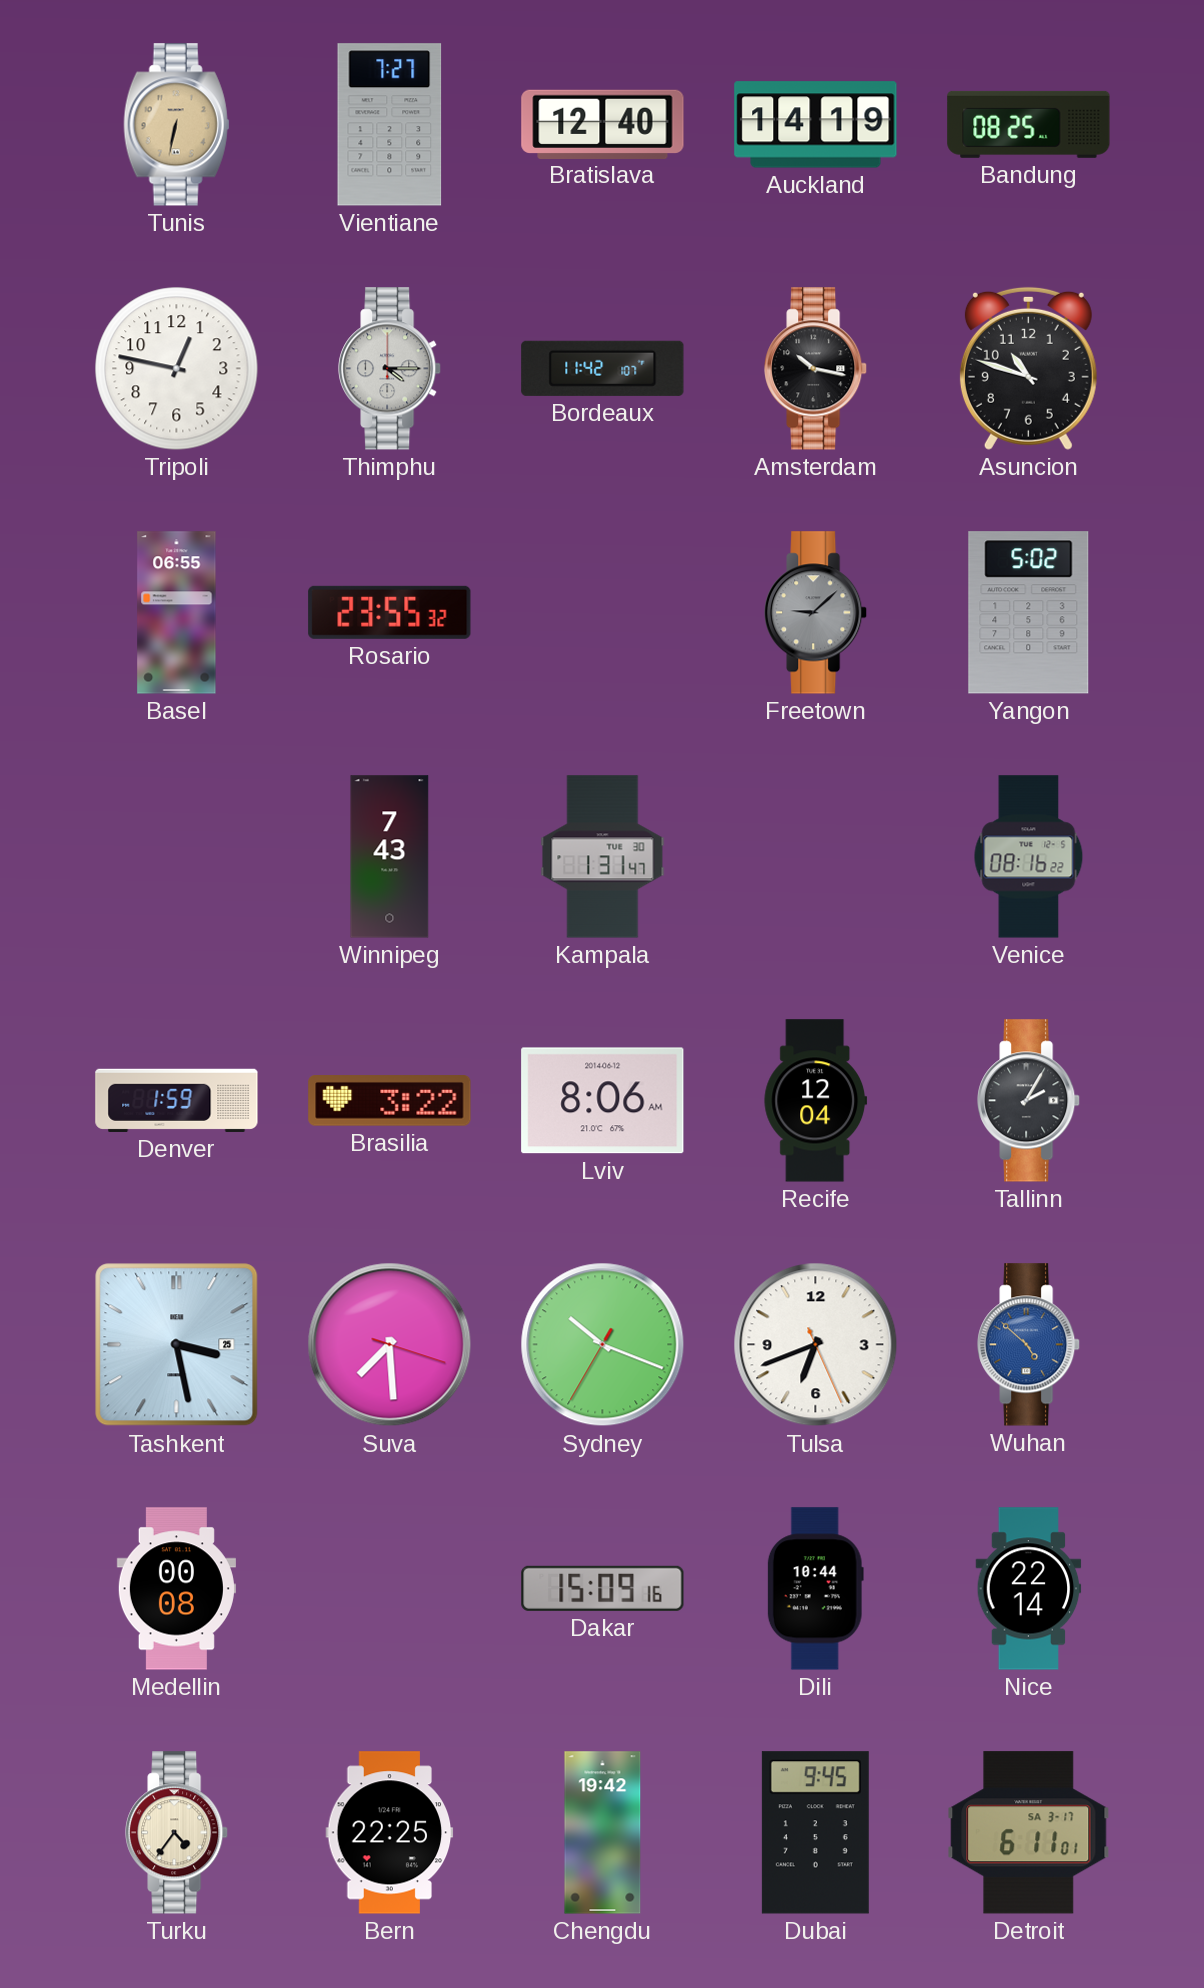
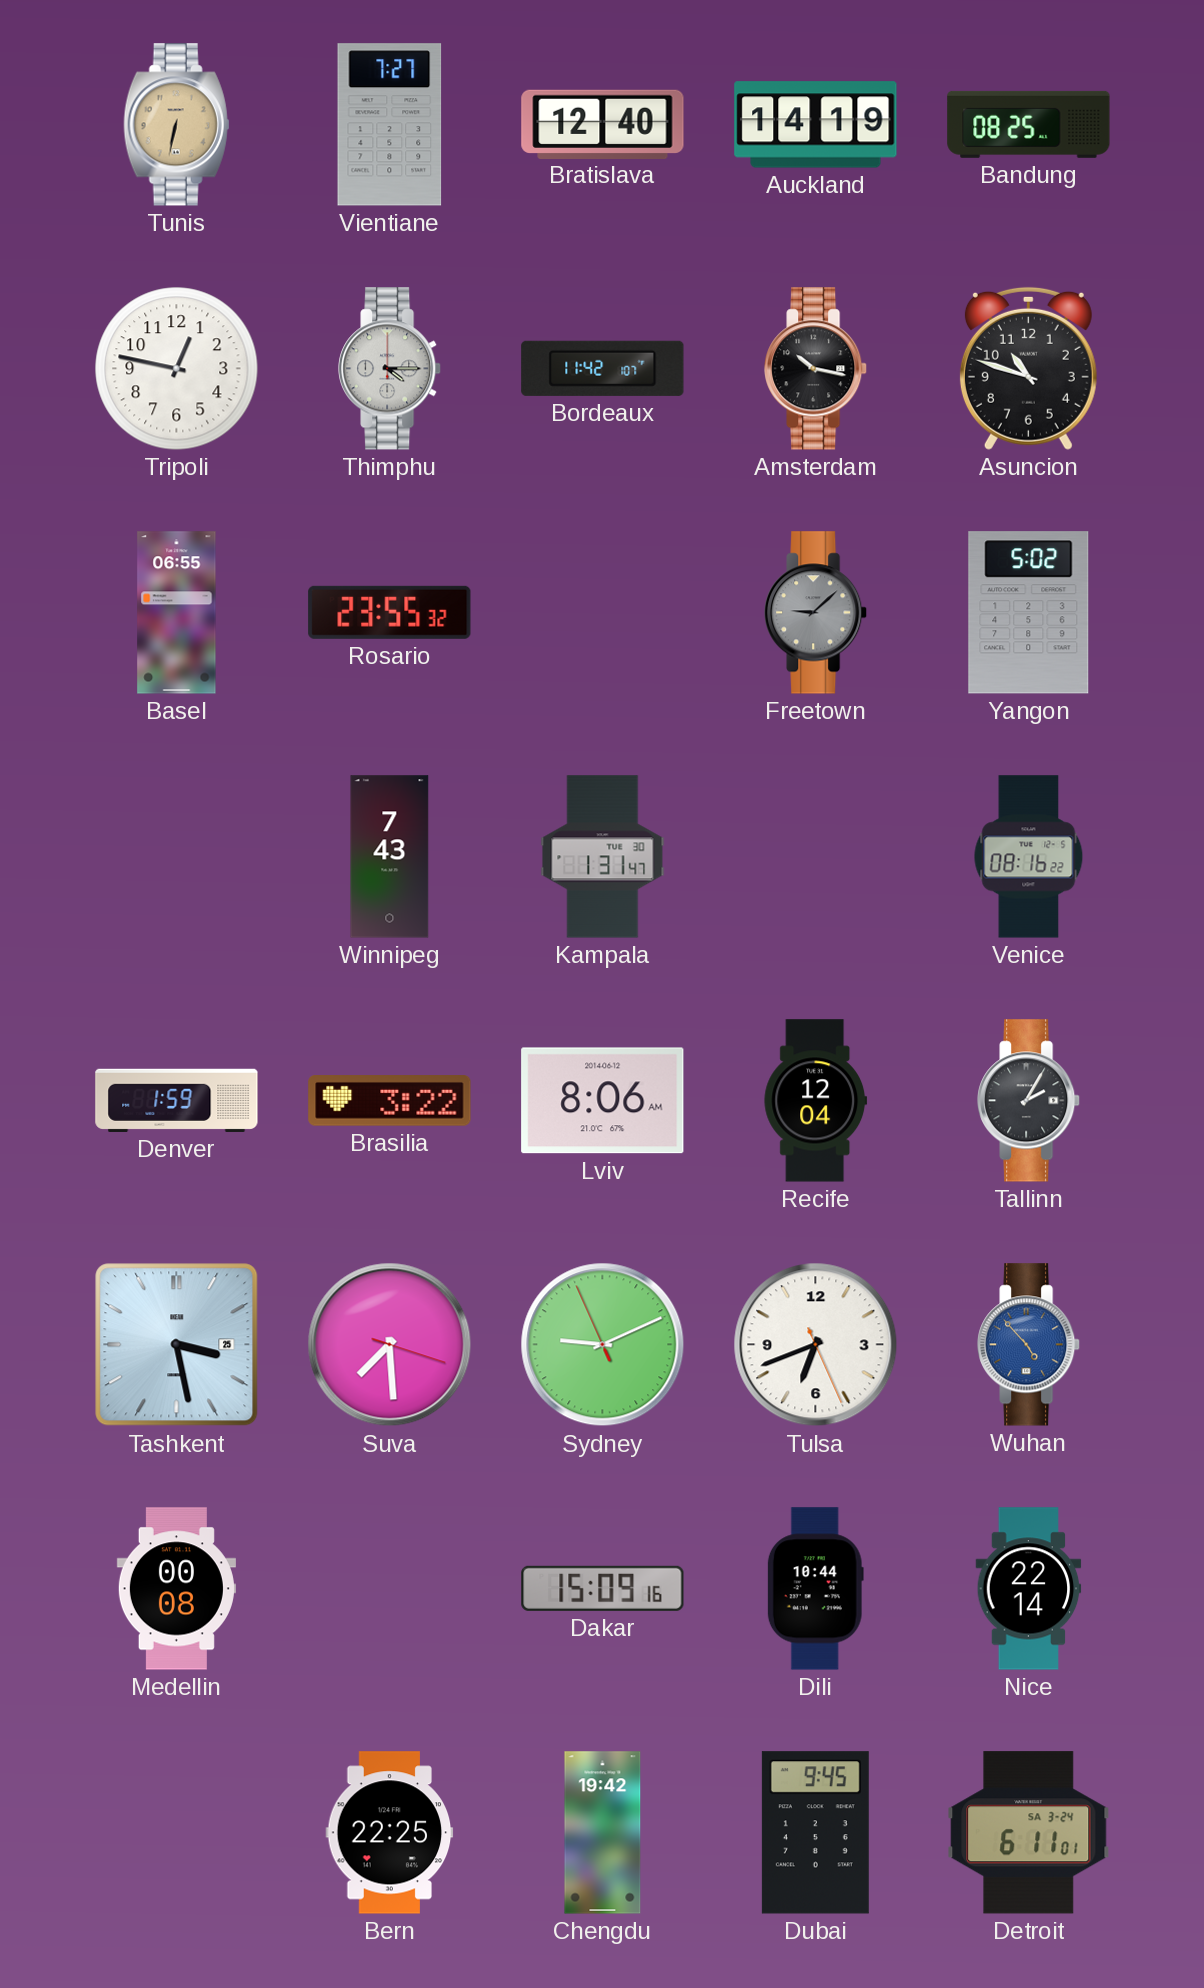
Sydney: 10:18 -> 9:10 (603, 1345)
Wuhan: 4:52 -> 4:53 (1029, 1345)
Turku: 4:36 -> none (177, 1833)
Detroit date: SA 3-17 -> SA 3-24 (1029, 1833)
